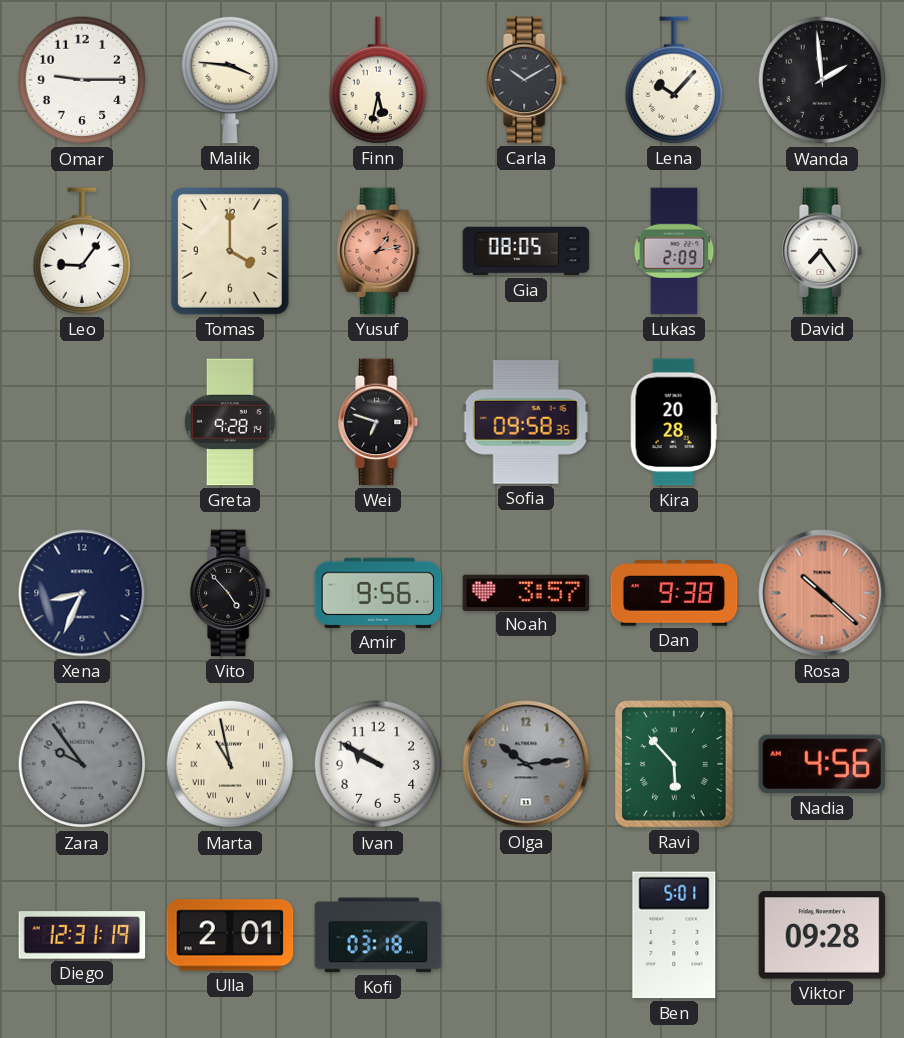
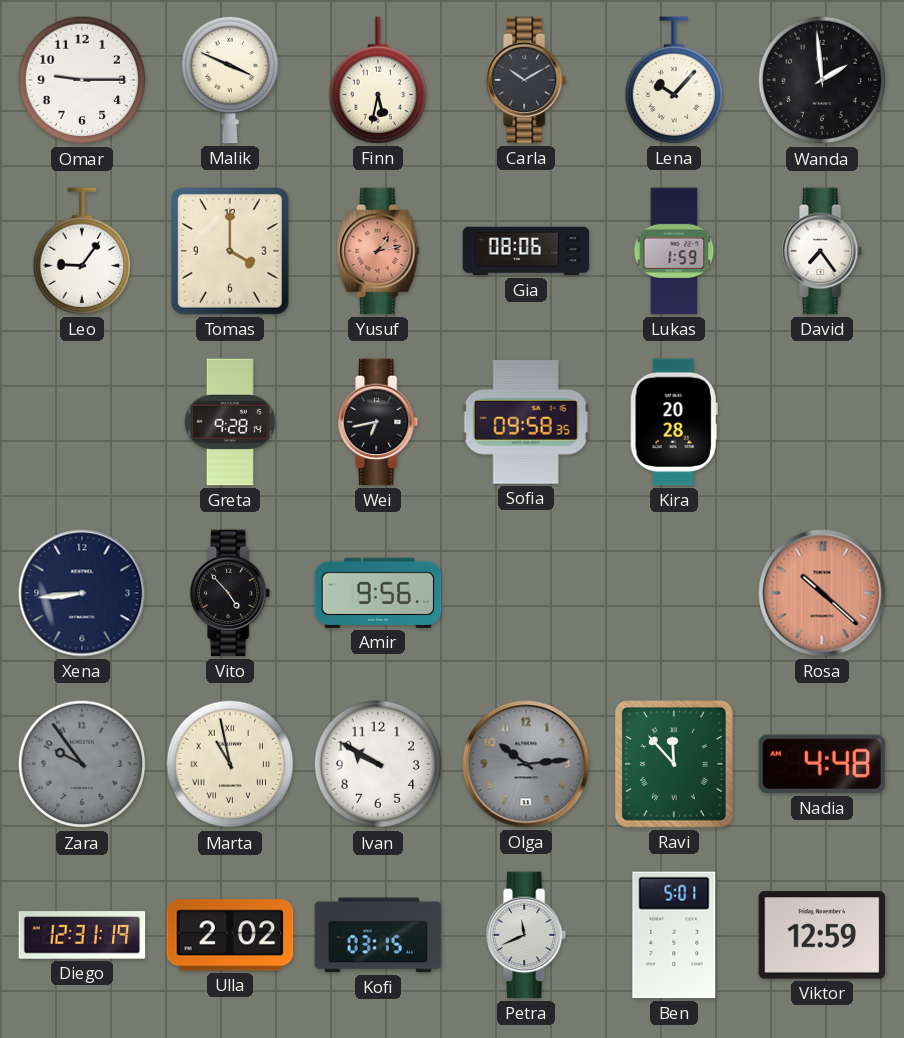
Malik: 3:46 -> 3:49 (229, 80)
Gia: 08:05 -> 08:06 (526, 251)
Lukas: 2:09 -> 1:59 (674, 251)
Wei: 6:48 -> 6:43 (379, 422)
Xena: 8:34 -> 8:44 (82, 593)
Noah: 3:57 -> none (526, 592)
Dan: 9:38 -> none (674, 594)
Ravi: 5:53 -> 11:53 (674, 765)
Nadia: 4:56 -> 4:48 (822, 764)
Ulla: 2:01 -> 2:02 (230, 935)
Kofi: 03:18 -> 03:15 (378, 935)
Petra: none -> 11:41 (527, 935)
Viktor: 09:28 -> 12:59 (822, 935)
